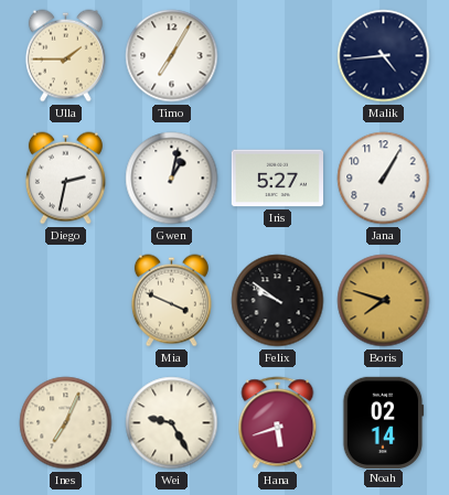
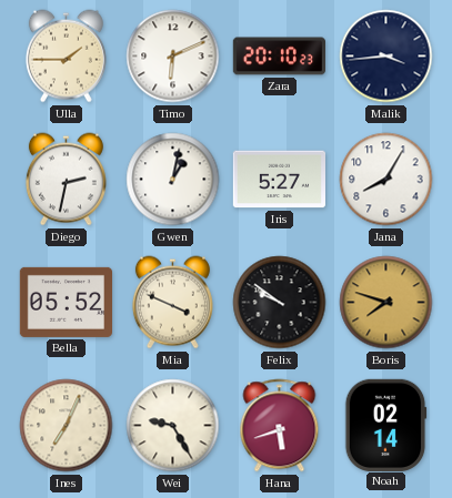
Timo: 7:05 -> 6:11 (173, 57)
Zara: none -> 20:10 (279, 57)
Malik: 4:44 -> 3:44 (386, 57)
Jana: 1:05 -> 8:05 (386, 180)
Bella: none -> 05:52 (66, 302)
